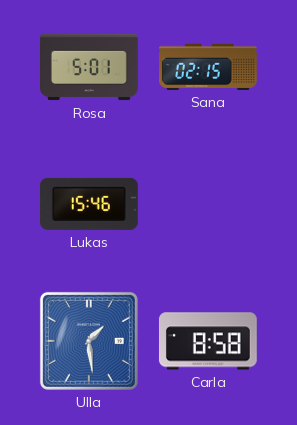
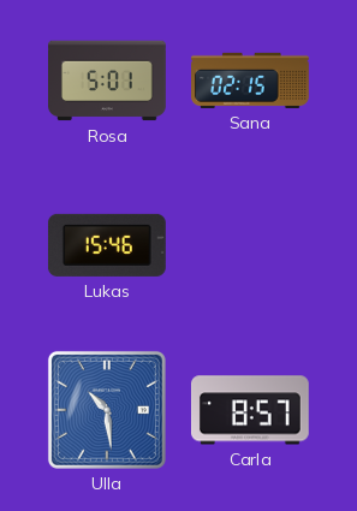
Ulla: 1:29 -> 10:29 (107, 410)
Carla: 8:58 -> 8:57 (250, 410)
